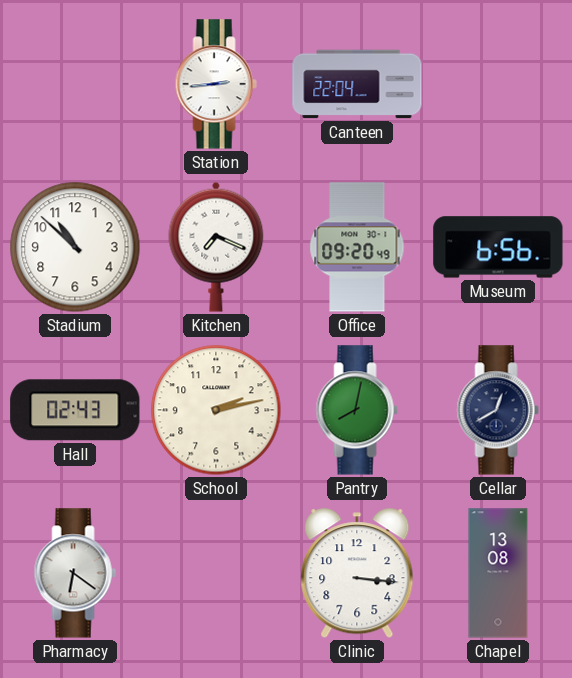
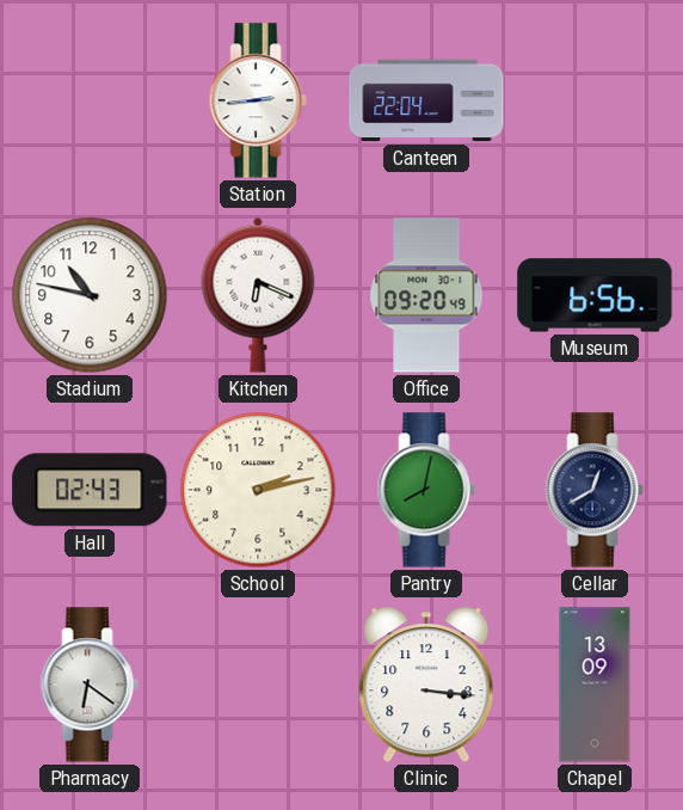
Stadium: 10:52 -> 10:47 (90, 295)
Kitchen: 7:19 -> 6:19 (258, 295)
Chapel: 13:08 -> 13:09 (595, 685)
